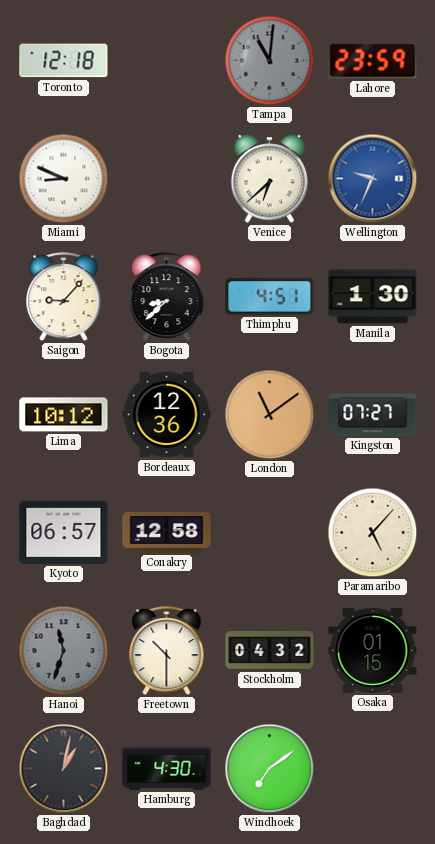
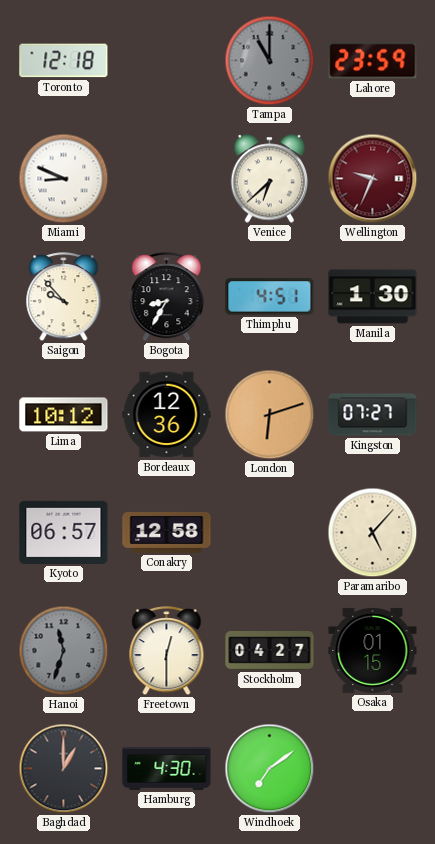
Tampa: 11:01 -> 11:00 (270, 61)
Wellington dial: blue -> burgundy (373, 179)
Saigon: 9:07 -> 9:53 (64, 297)
Bogota: 8:38 -> 8:35 (167, 297)
London: 11:09 -> 6:12 (270, 415)
Freetown: 10:30 -> 12:30 (167, 651)
Stockholm: 04:32 -> 04:27 (270, 651)
Baghdad: 1:02 -> 1:00 (64, 769)
